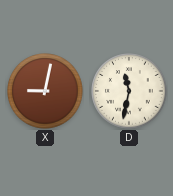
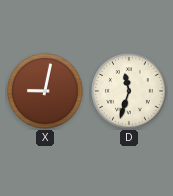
D: 11:32 -> 11:33 (129, 91)
